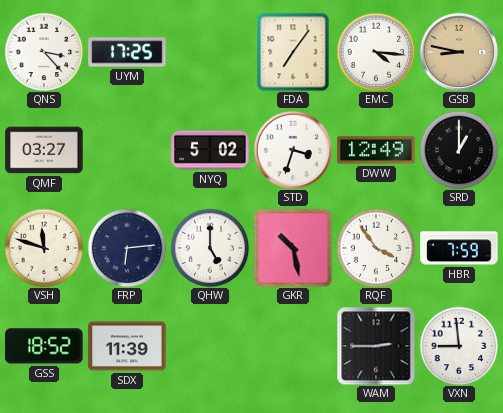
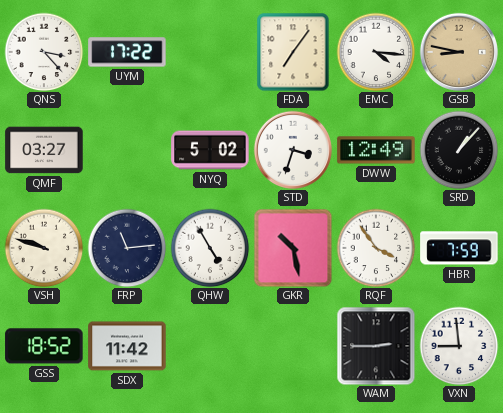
UYM: 17:25 -> 17:22 (127, 52)
SRD: 1:00 -> 1:07 (459, 150)
VSH: 11:48 -> 9:48 (44, 248)
FRP: 6:14 -> 11:14 (127, 248)
QHW: 5:00 -> 4:55 (210, 248)
SDX: 11:39 -> 11:42 (127, 346)
